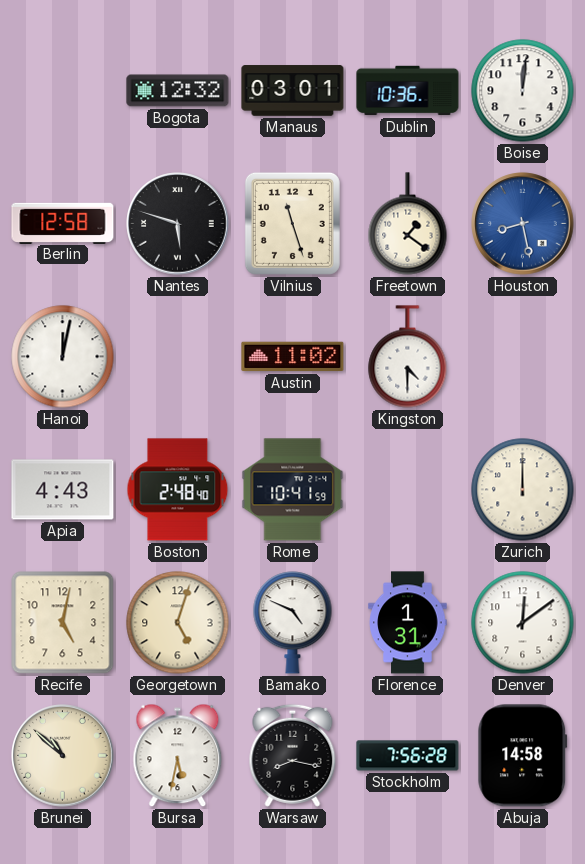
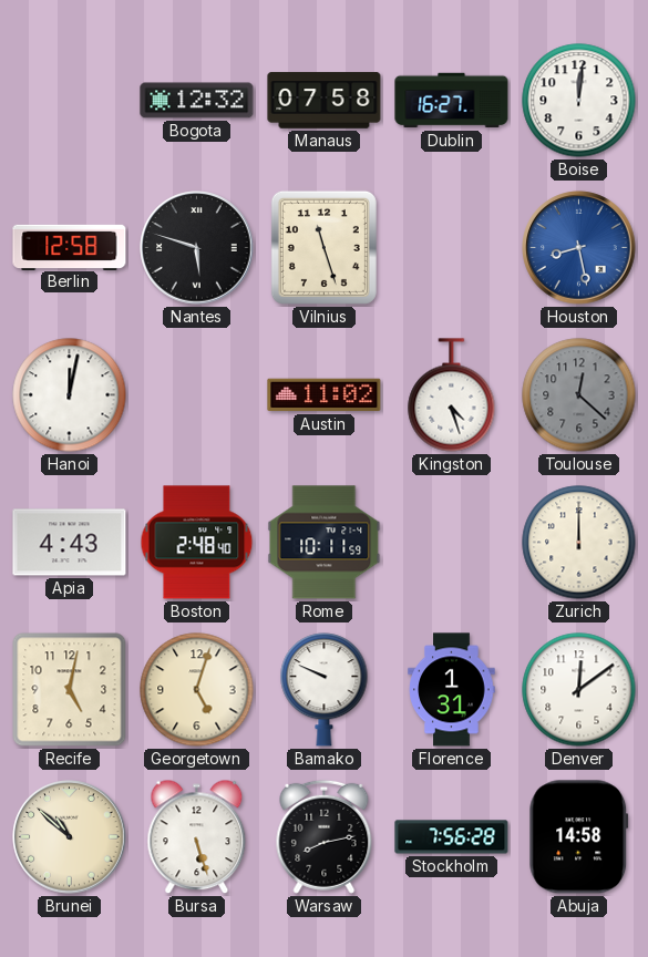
Manaus: 03:01 -> 07:58 (325, 101)
Dublin: 10:36 -> 16:27 (452, 101)
Freetown: 1:21 -> none (408, 224)
Kingston: 4:30 -> 4:27 (452, 395)
Toulouse: none -> 12:22 (579, 395)
Rome: 10:41 -> 10:11 (325, 543)
Bamako: 4:49 -> 9:49 (325, 690)
Bursa: 5:32 -> 5:27 (197, 837)
Warsaw: 8:17 -> 8:13 (325, 836)
